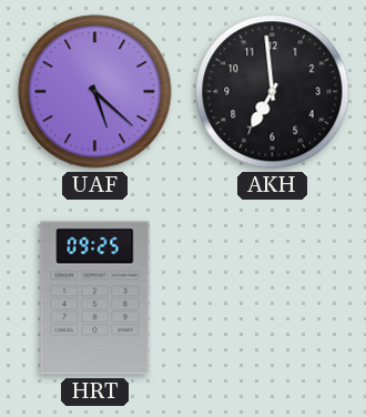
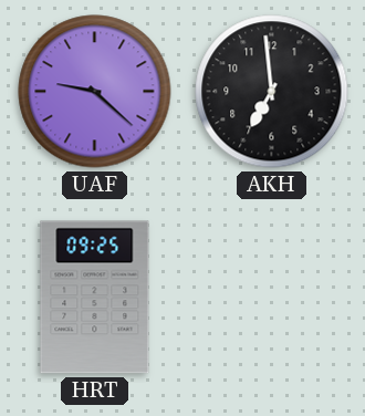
UAF: 5:22 -> 9:22 (95, 92)
